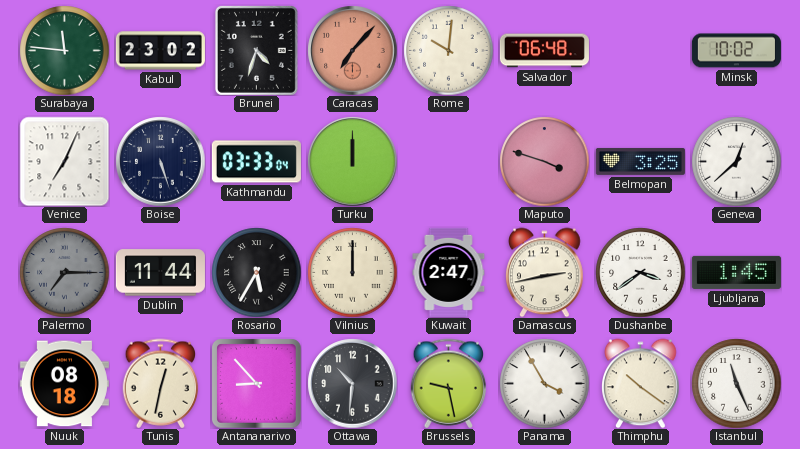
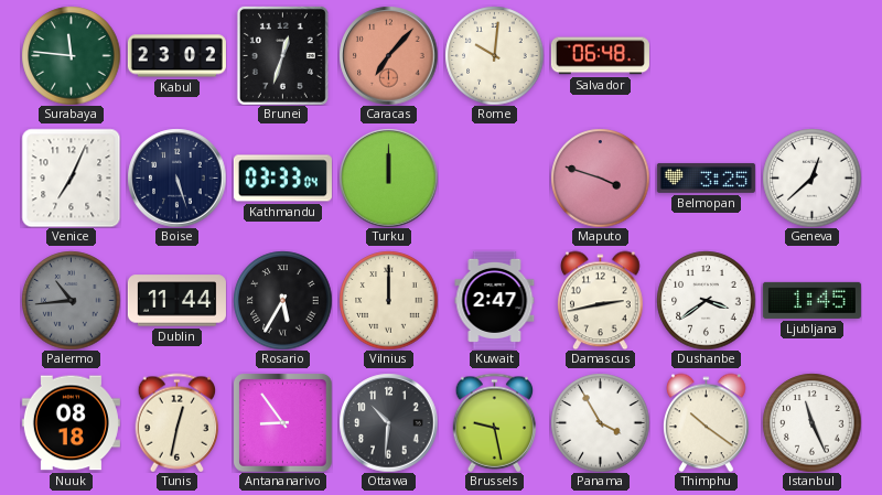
Brunei: 4:33 -> 12:33 (282, 55)
Minsk: 10:02 -> none (736, 51)
Palermo: 7:15 -> 10:44 (71, 300)
Antananarivo: 8:53 -> 8:54 (282, 422)
